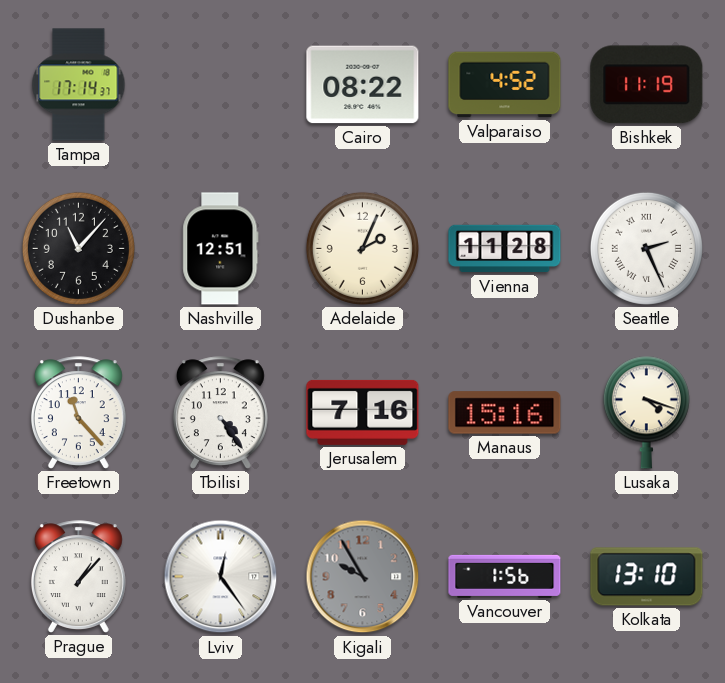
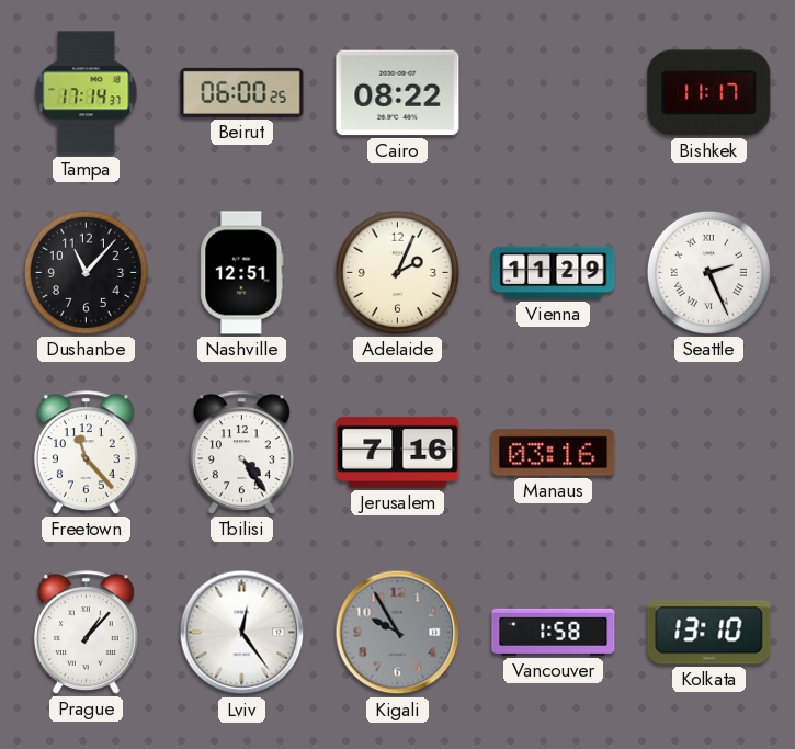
Beirut: none -> 06:00 (242, 92)
Valparaiso: 4:52 -> none (505, 85)
Bishkek: 11:19 -> 11:17 (709, 93)
Vienna: 11:28 -> 11:29 (554, 273)
Manaus: 15:16 -> 03:16 (554, 453)
Lusaka: 4:18 -> none (646, 412)
Vancouver: 1:56 -> 1:58 (554, 632)
